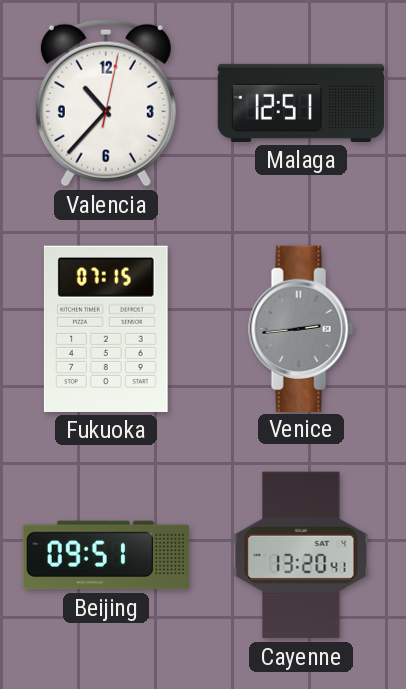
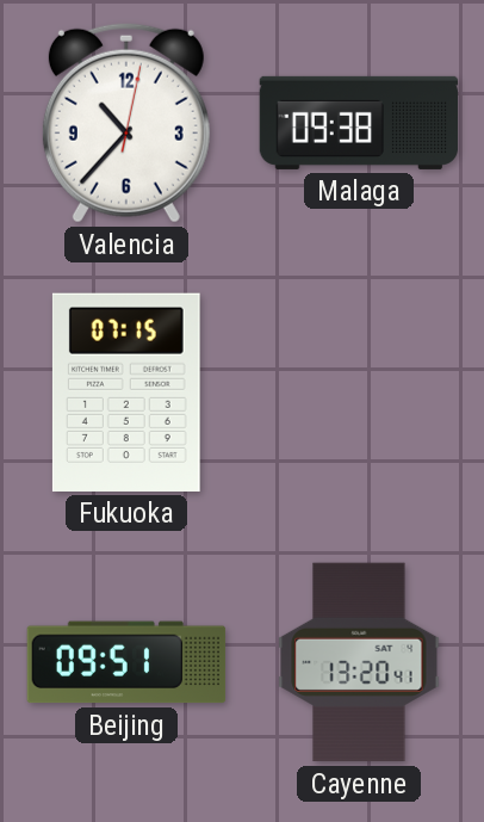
Malaga: 12:51 -> 09:38 (359, 123)
Venice: 2:44 -> none (301, 328)
